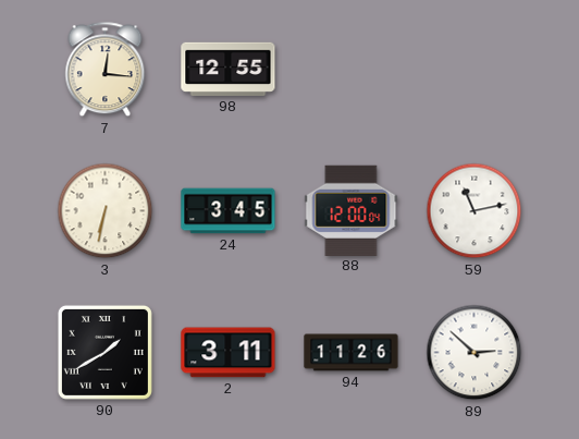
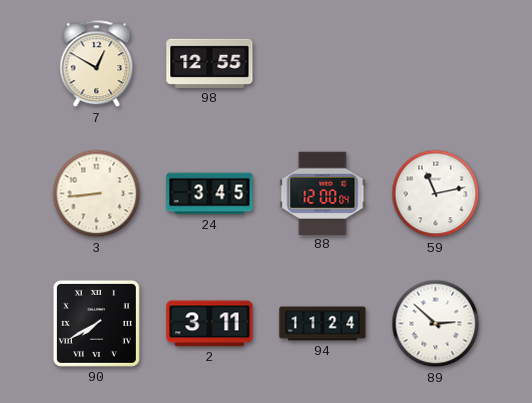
7: 12:16 -> 12:50 (97, 64)
3: 6:32 -> 8:44 (97, 194)
90: 1:40 -> 7:40 (96, 323)
94: 11:26 -> 11:24 (323, 324)
